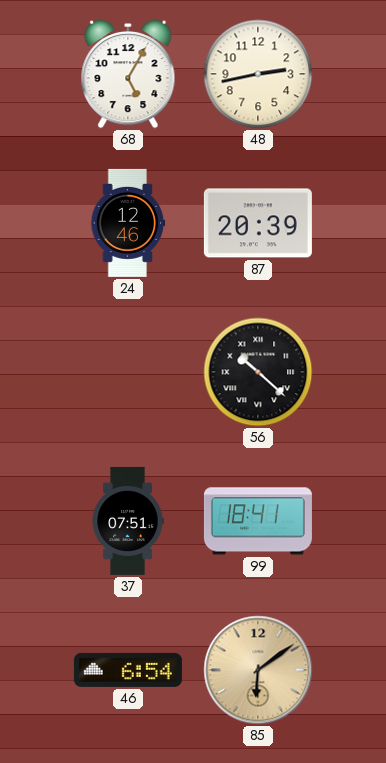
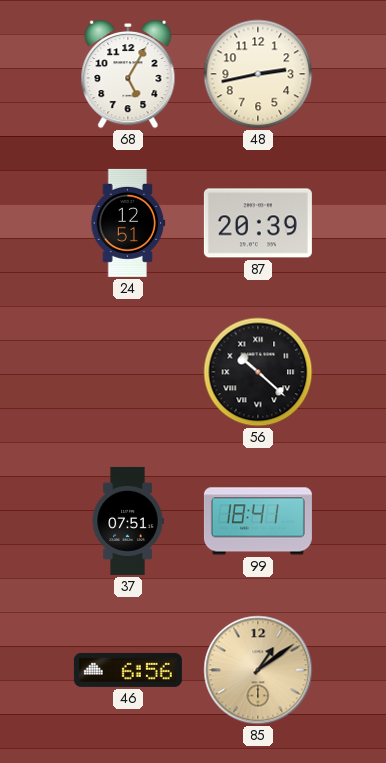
24: 12:46 -> 12:51 (128, 223)
46: 6:54 -> 6:56 (128, 670)
85: 6:09 -> 1:09 (258, 670)
